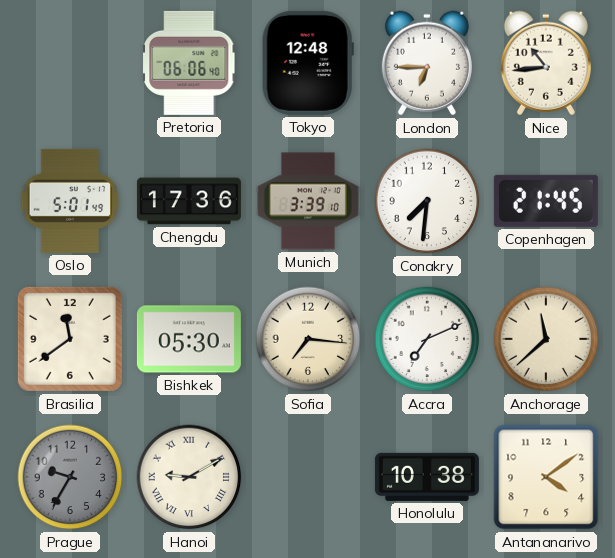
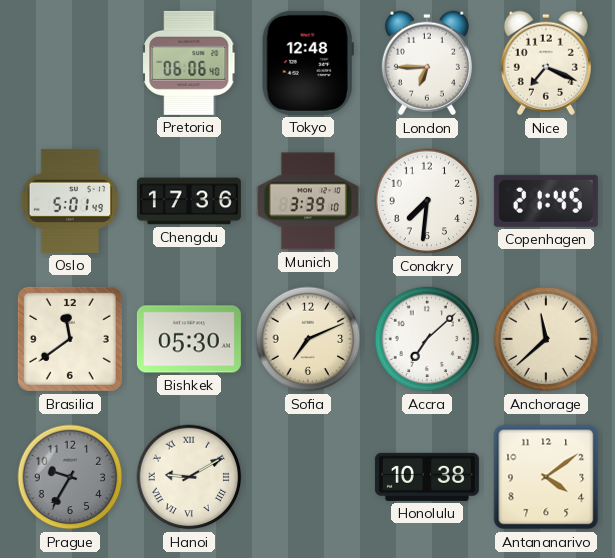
Nice: 10:44 -> 7:19 (546, 63)
Sofia: 7:16 -> 7:11 (308, 339)
Accra: 7:11 -> 7:08 (427, 339)
